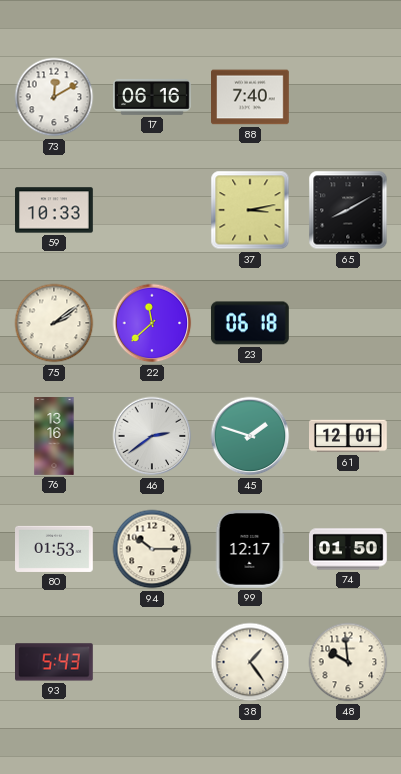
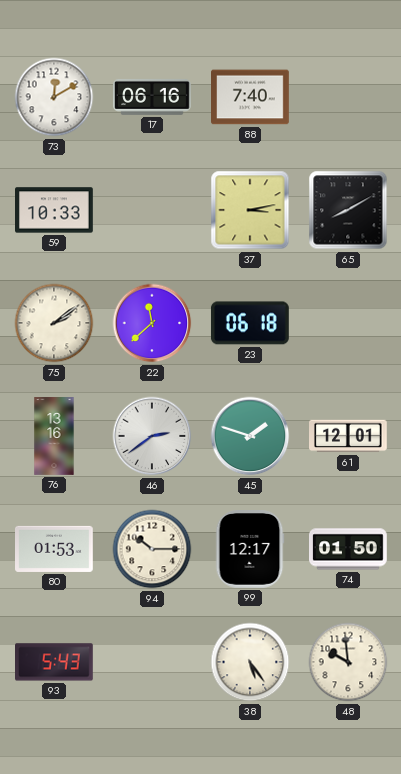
38: 1:24 -> 5:24 (250, 662)
